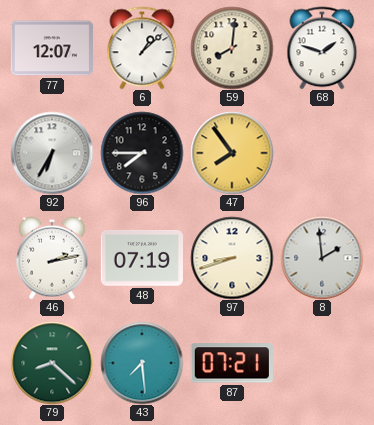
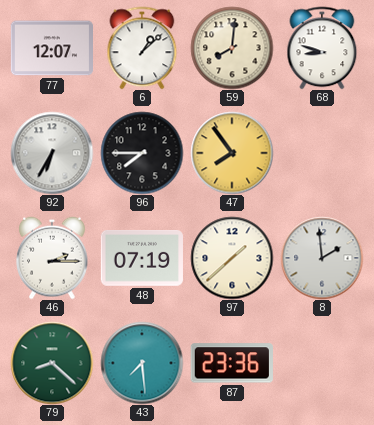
68: 1:48 -> 8:48 (322, 48)
46: 2:13 -> 2:15 (52, 258)
97: 8:42 -> 1:38 (232, 258)
87: 07:21 -> 23:36 (232, 363)
